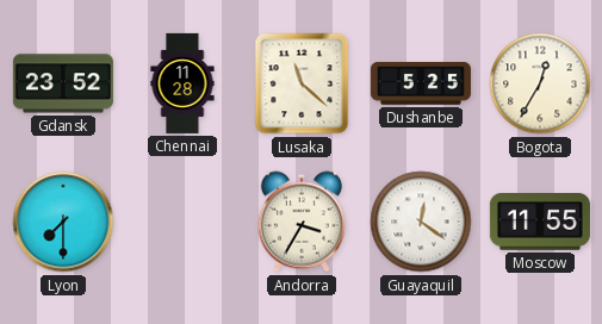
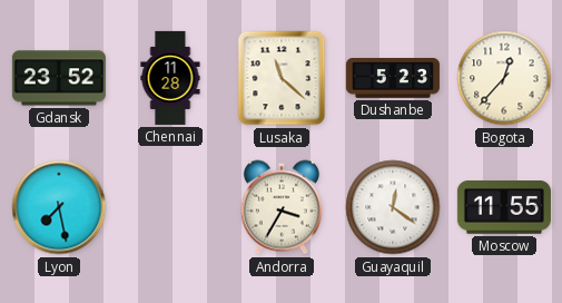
Dushanbe: 5:25 -> 5:23 (393, 78)
Bogota: 12:35 -> 12:37 (504, 78)
Lyon: 7:30 -> 7:28 (59, 207)
